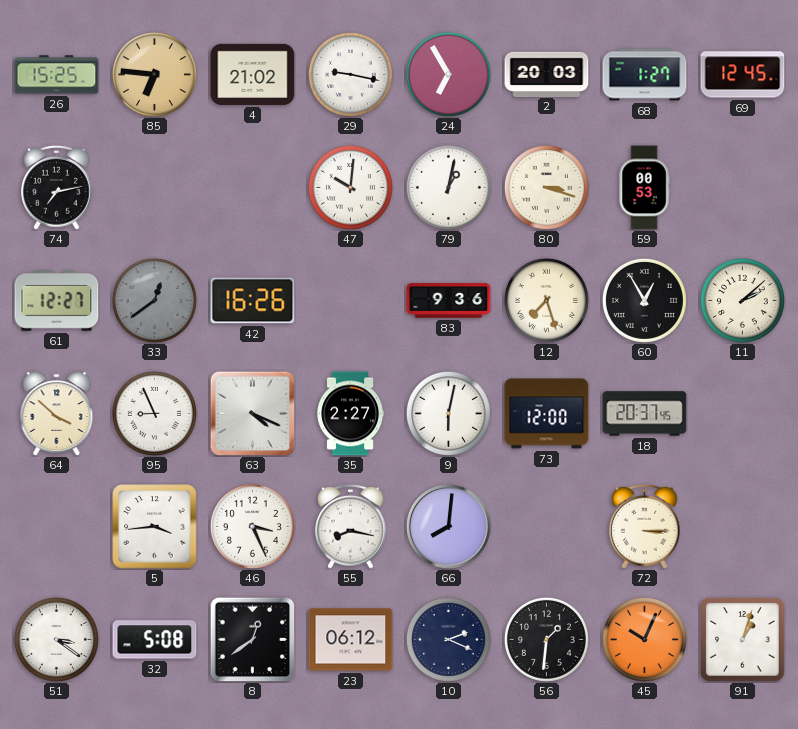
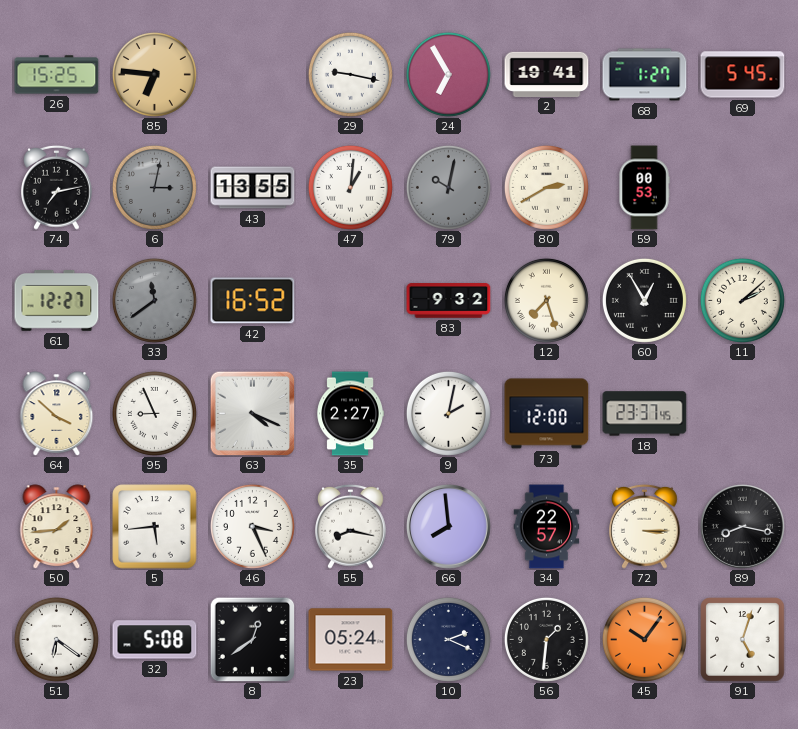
4: 21:02 -> none (253, 74)
2: 20:03 -> 19:41 (547, 74)
69: 12:45 -> 5:45 (743, 75)
6: none -> 3:02 (154, 187)
43: none -> 13:55 (253, 188)
47: 10:01 -> 1:01 (350, 187)
79: 1:02 -> 10:02 (448, 187)
79 dial: white -> grey (448, 187)
80: 3:18 -> 2:40 (546, 187)
33: 12:39 -> 11:39 (154, 300)
42: 16:26 -> 16:52 (253, 301)
83: 9:36 -> 9:32 (449, 301)
9: 6:02 -> 2:02 (448, 413)
18: 20:37 -> 23:37 (645, 414)
50: none -> 1:44 (57, 527)
5: 3:44 -> 5:44 (155, 527)
66: 8:01 -> 7:59 (449, 527)
34: none -> 22:57 (547, 527)
89: none -> 8:17 (743, 527)
51: 3:21 -> 6:21 (56, 639)
23: 06:12 -> 05:24 (351, 640)
45: 10:04 -> 10:06 (644, 639)
91: 1:03 -> 5:03 (743, 640)
